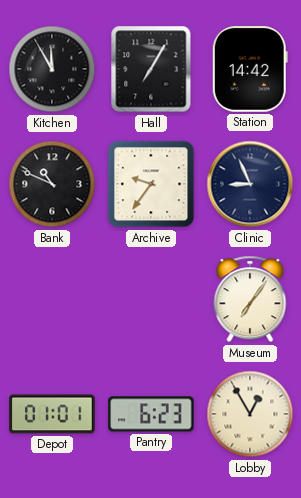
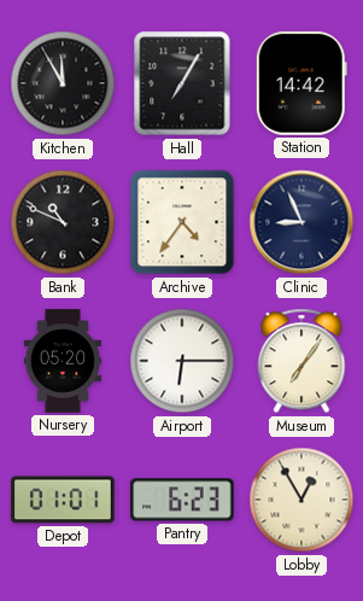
Archive: 9:36 -> 4:36 (182, 222)
Nursery: none -> 05:20 (63, 361)
Airport: none -> 6:15 (182, 361)
